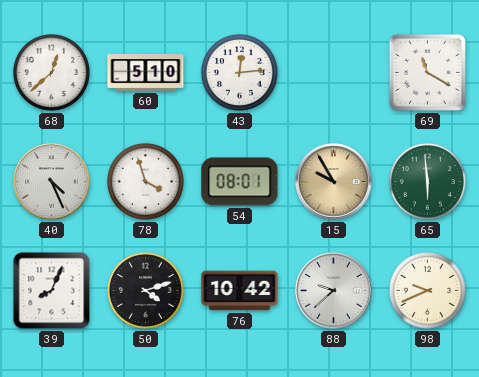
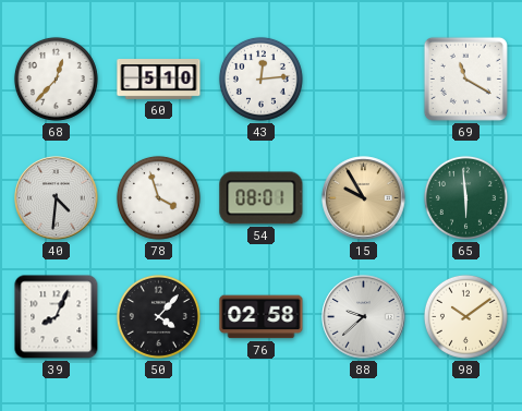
68: 12:38 -> 12:37 (56, 78)
40: 4:26 -> 4:31 (57, 198)
50: 4:12 -> 4:07 (158, 316)
76: 10:42 -> 02:58 (262, 317)
98: 9:41 -> 10:09 (465, 316)
